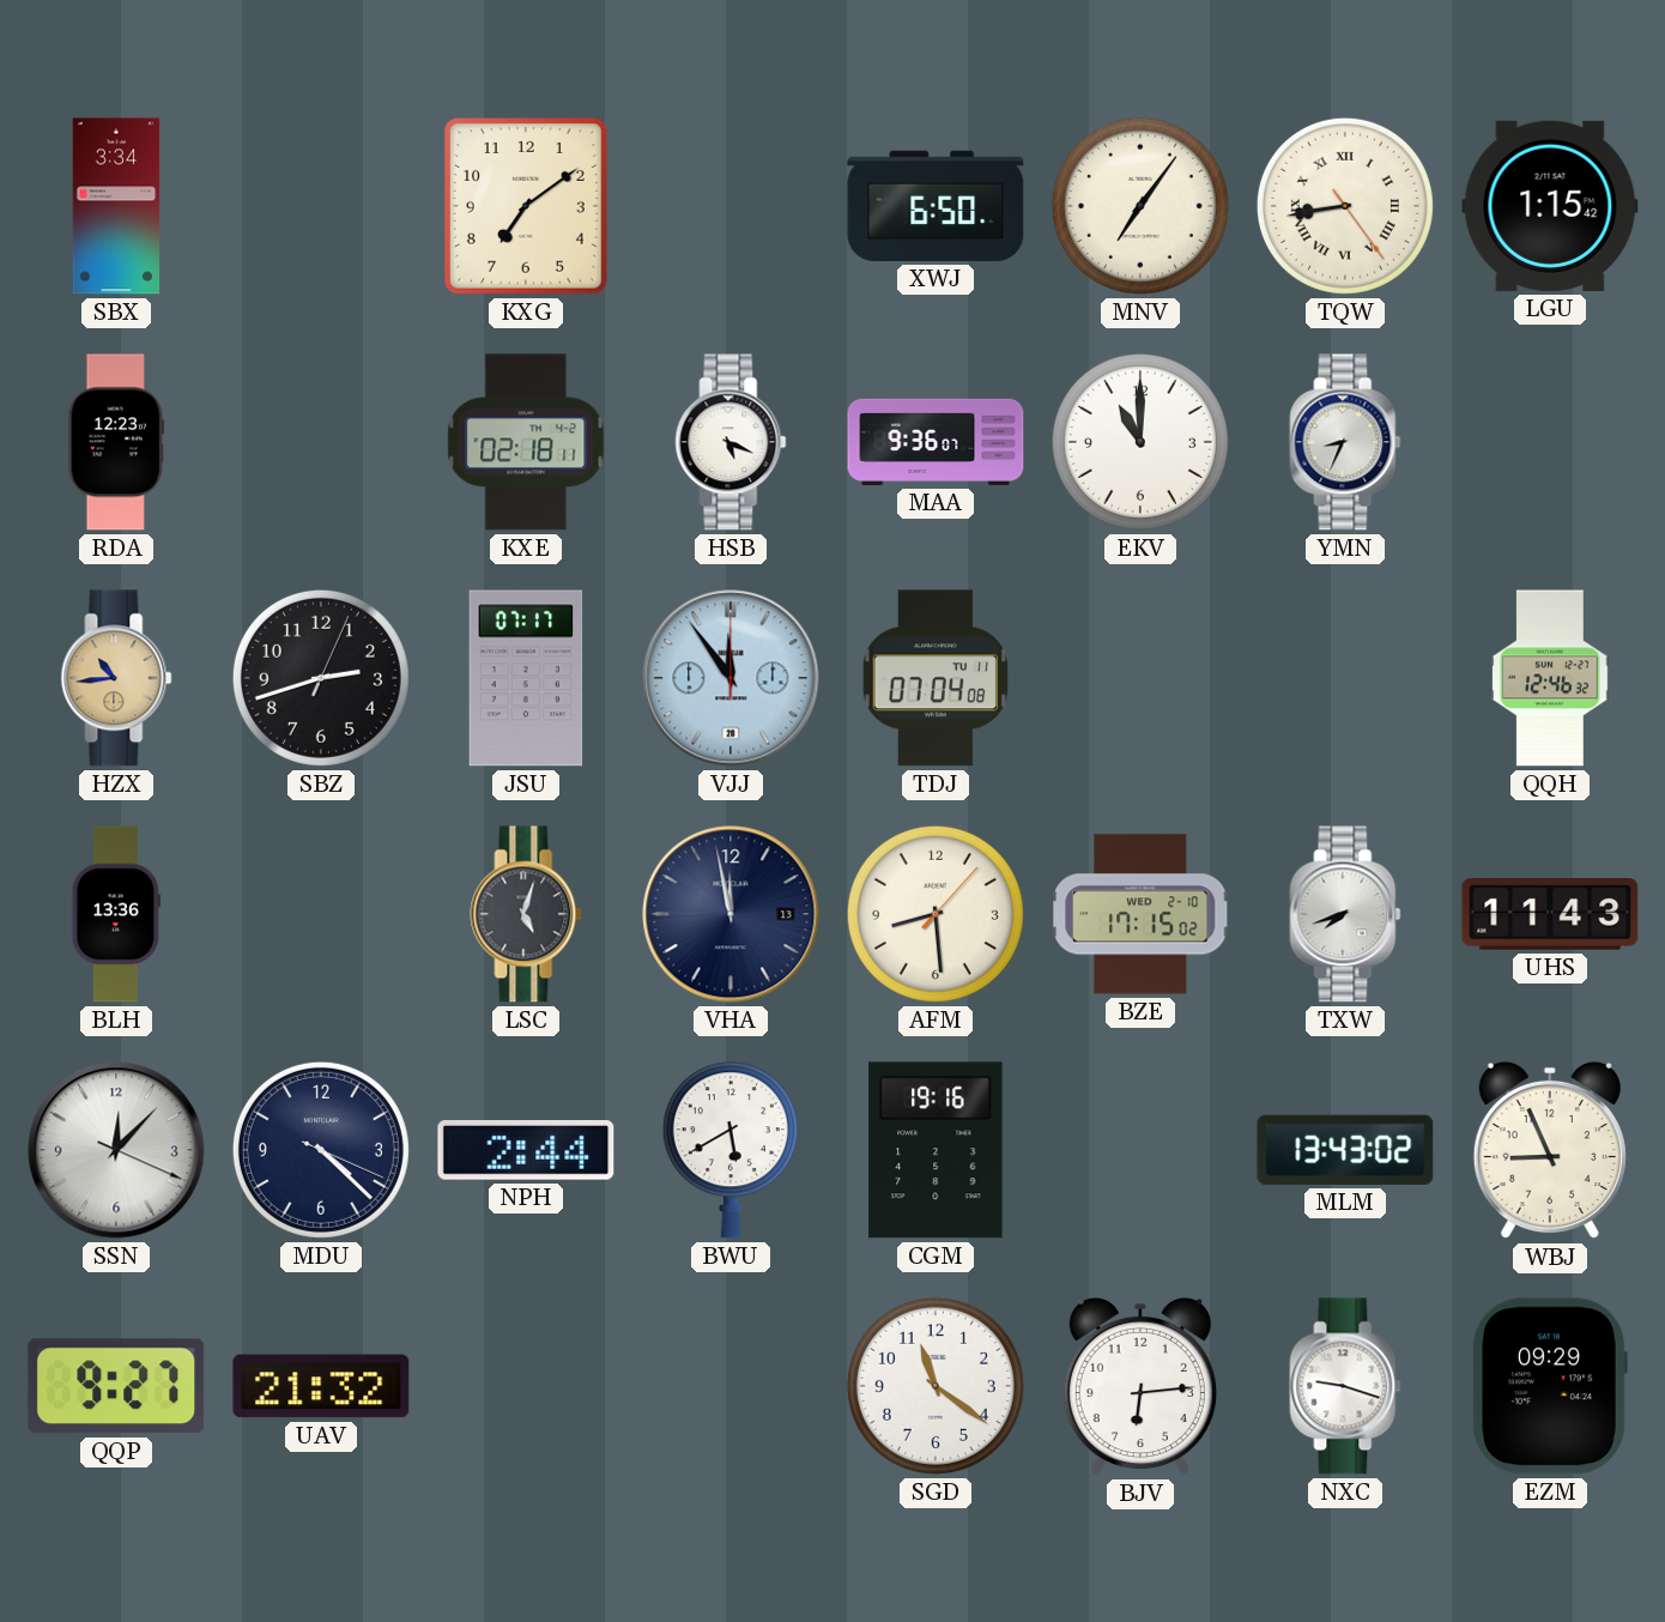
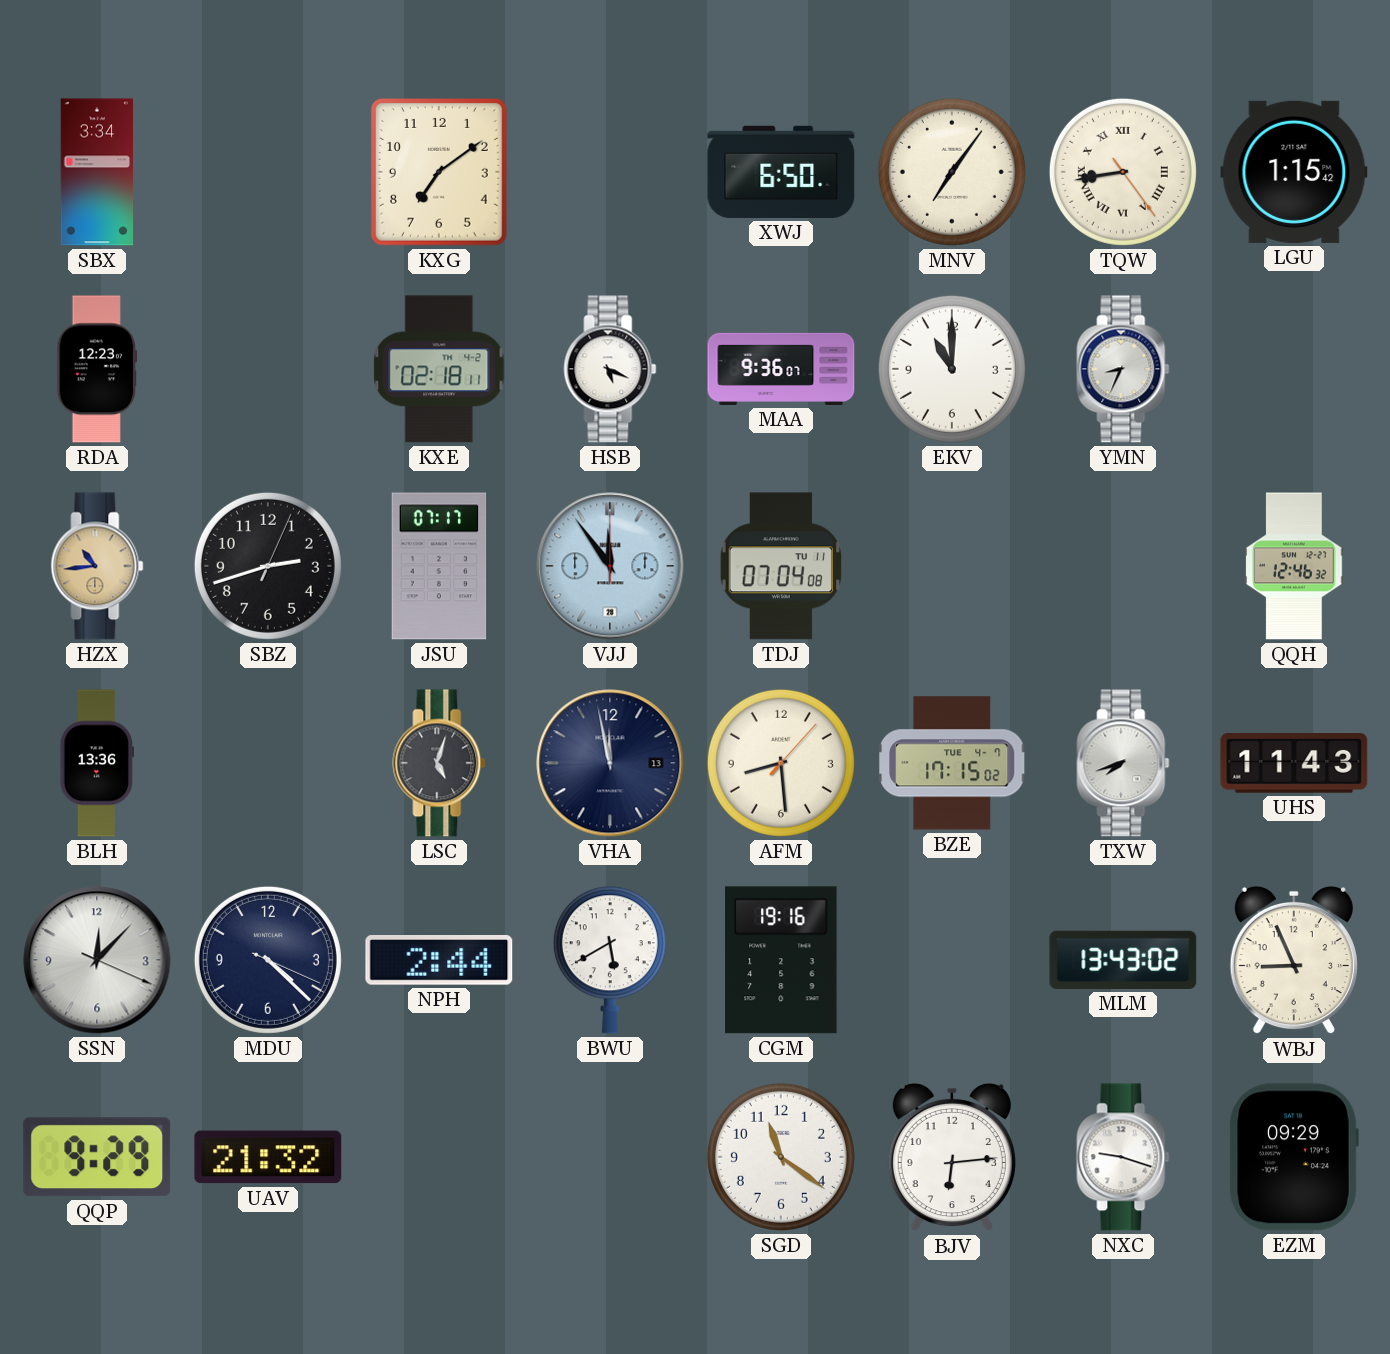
BZE date: WED 2-10 -> TUE 4-7 (953, 763)
QQP: 9:27 -> 9:29 (97, 1157)
